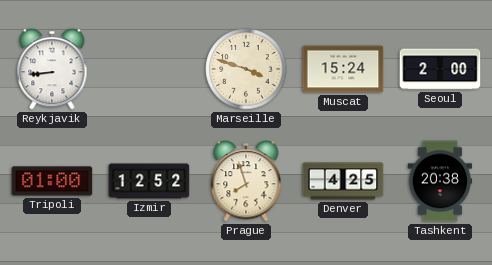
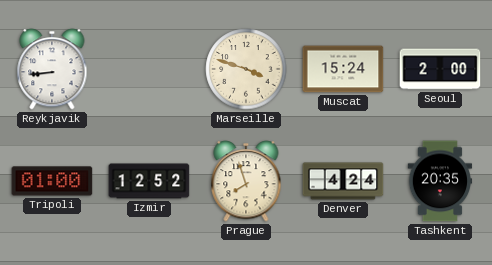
Denver: 4:25 -> 4:24 (343, 181)
Tashkent: 20:38 -> 20:35 (440, 181)
